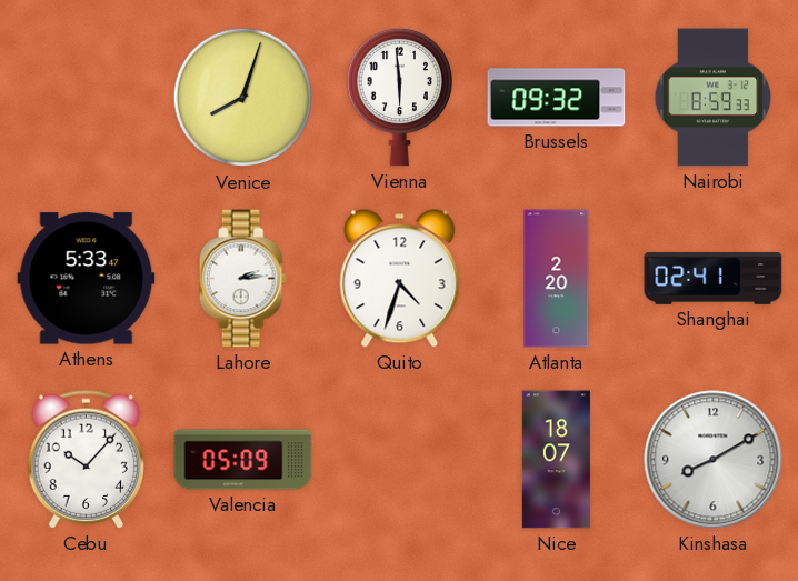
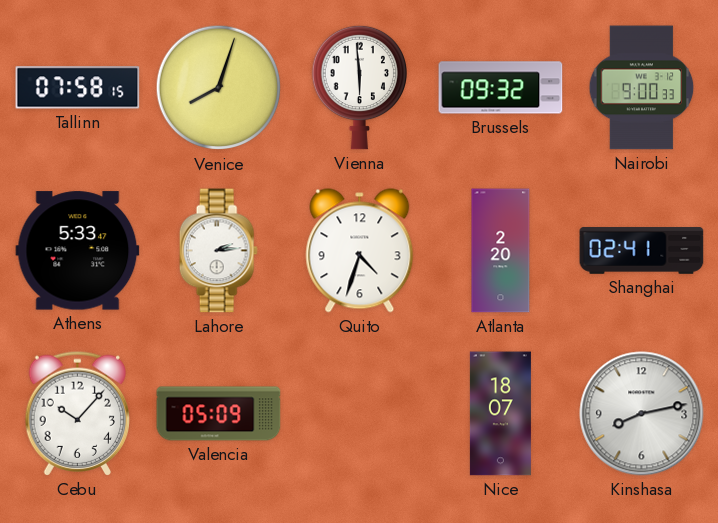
Tallinn: none -> 07:58 (78, 88)
Nairobi: 8:59 -> 9:00 (642, 88)
Kinshasa: 8:10 -> 8:13 (642, 414)
